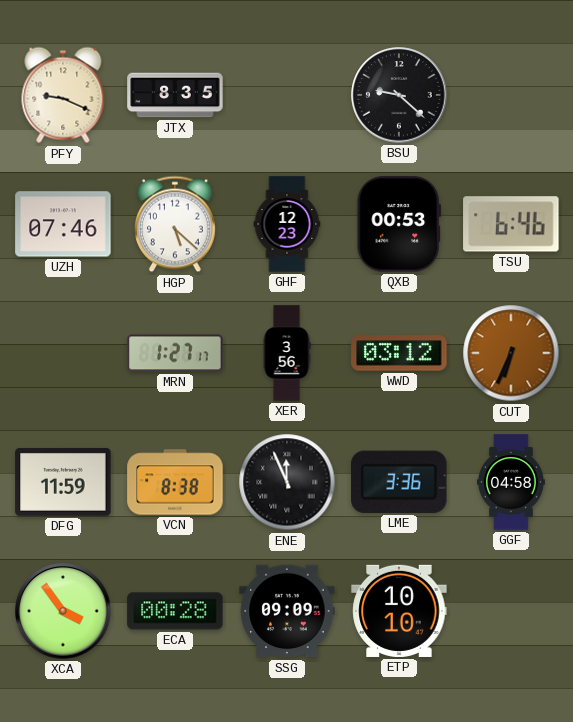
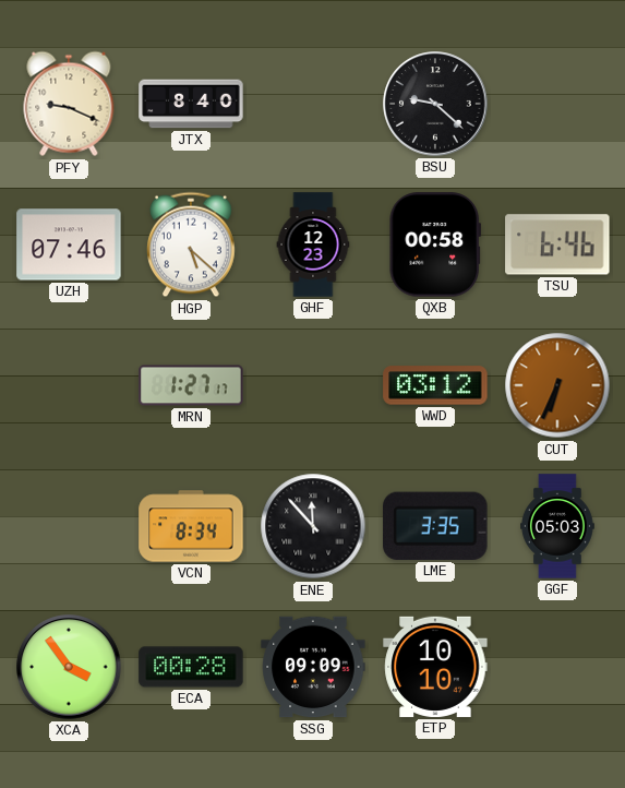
JTX: 8:35 -> 8:40 (191, 104)
QXB: 00:53 -> 00:58 (434, 244)
XER: 3:56 -> none (287, 353)
DFG: 11:59 -> none (63, 482)
VCN: 8:38 -> 8:34 (191, 526)
ENE: 11:56 -> 11:53 (313, 526)
LME: 3:36 -> 3:35 (435, 526)
GGF: 04:58 -> 05:03 (558, 526)
